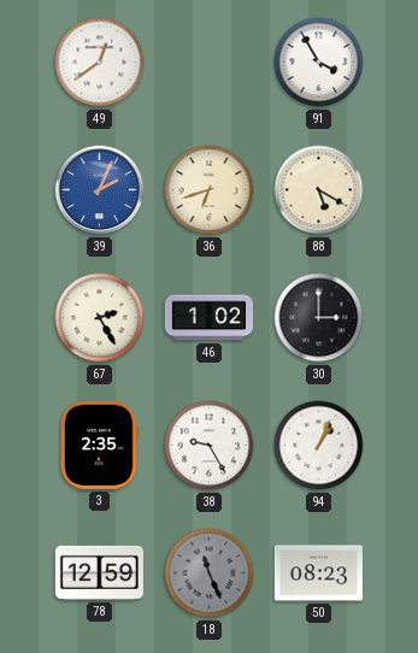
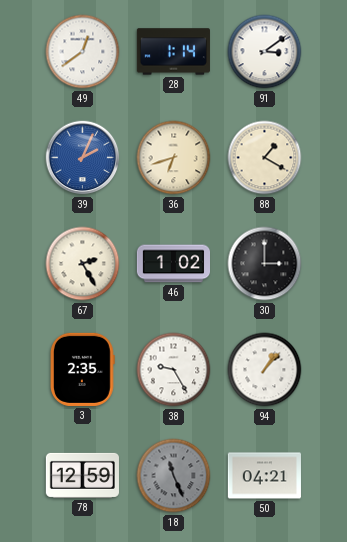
28: none -> 1:14 (173, 52)
91: 3:55 -> 3:09 (265, 52)
88: 5:20 -> 1:20 (265, 158)
94: 1:04 -> 1:07 (265, 370)
50: 08:23 -> 04:21 (264, 476)
